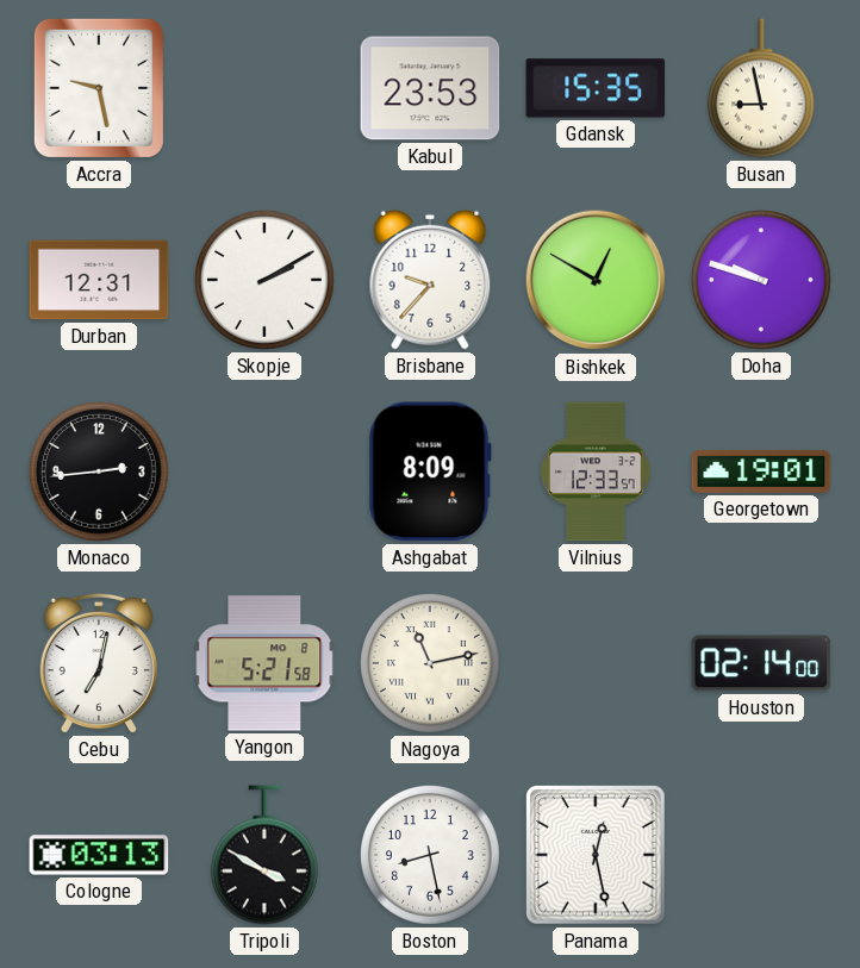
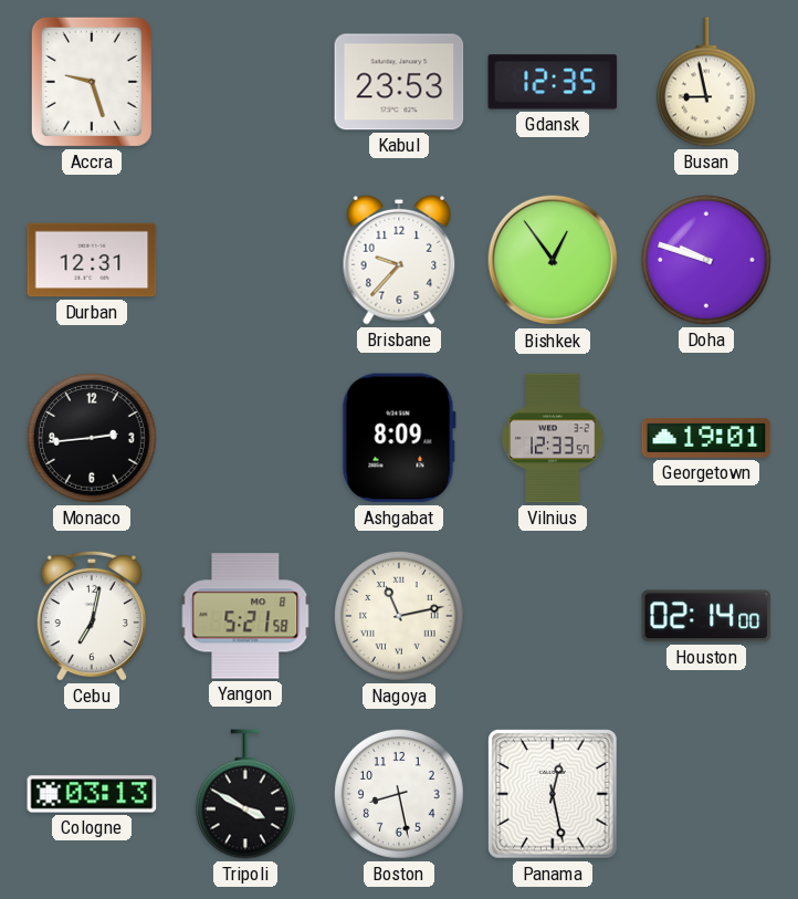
Accra: 9:28 -> 9:27 (92, 82)
Gdansk: 15:35 -> 12:35 (553, 82)
Skopje: 2:10 -> none (264, 280)
Bishkek: 12:50 -> 12:54 (553, 260)
